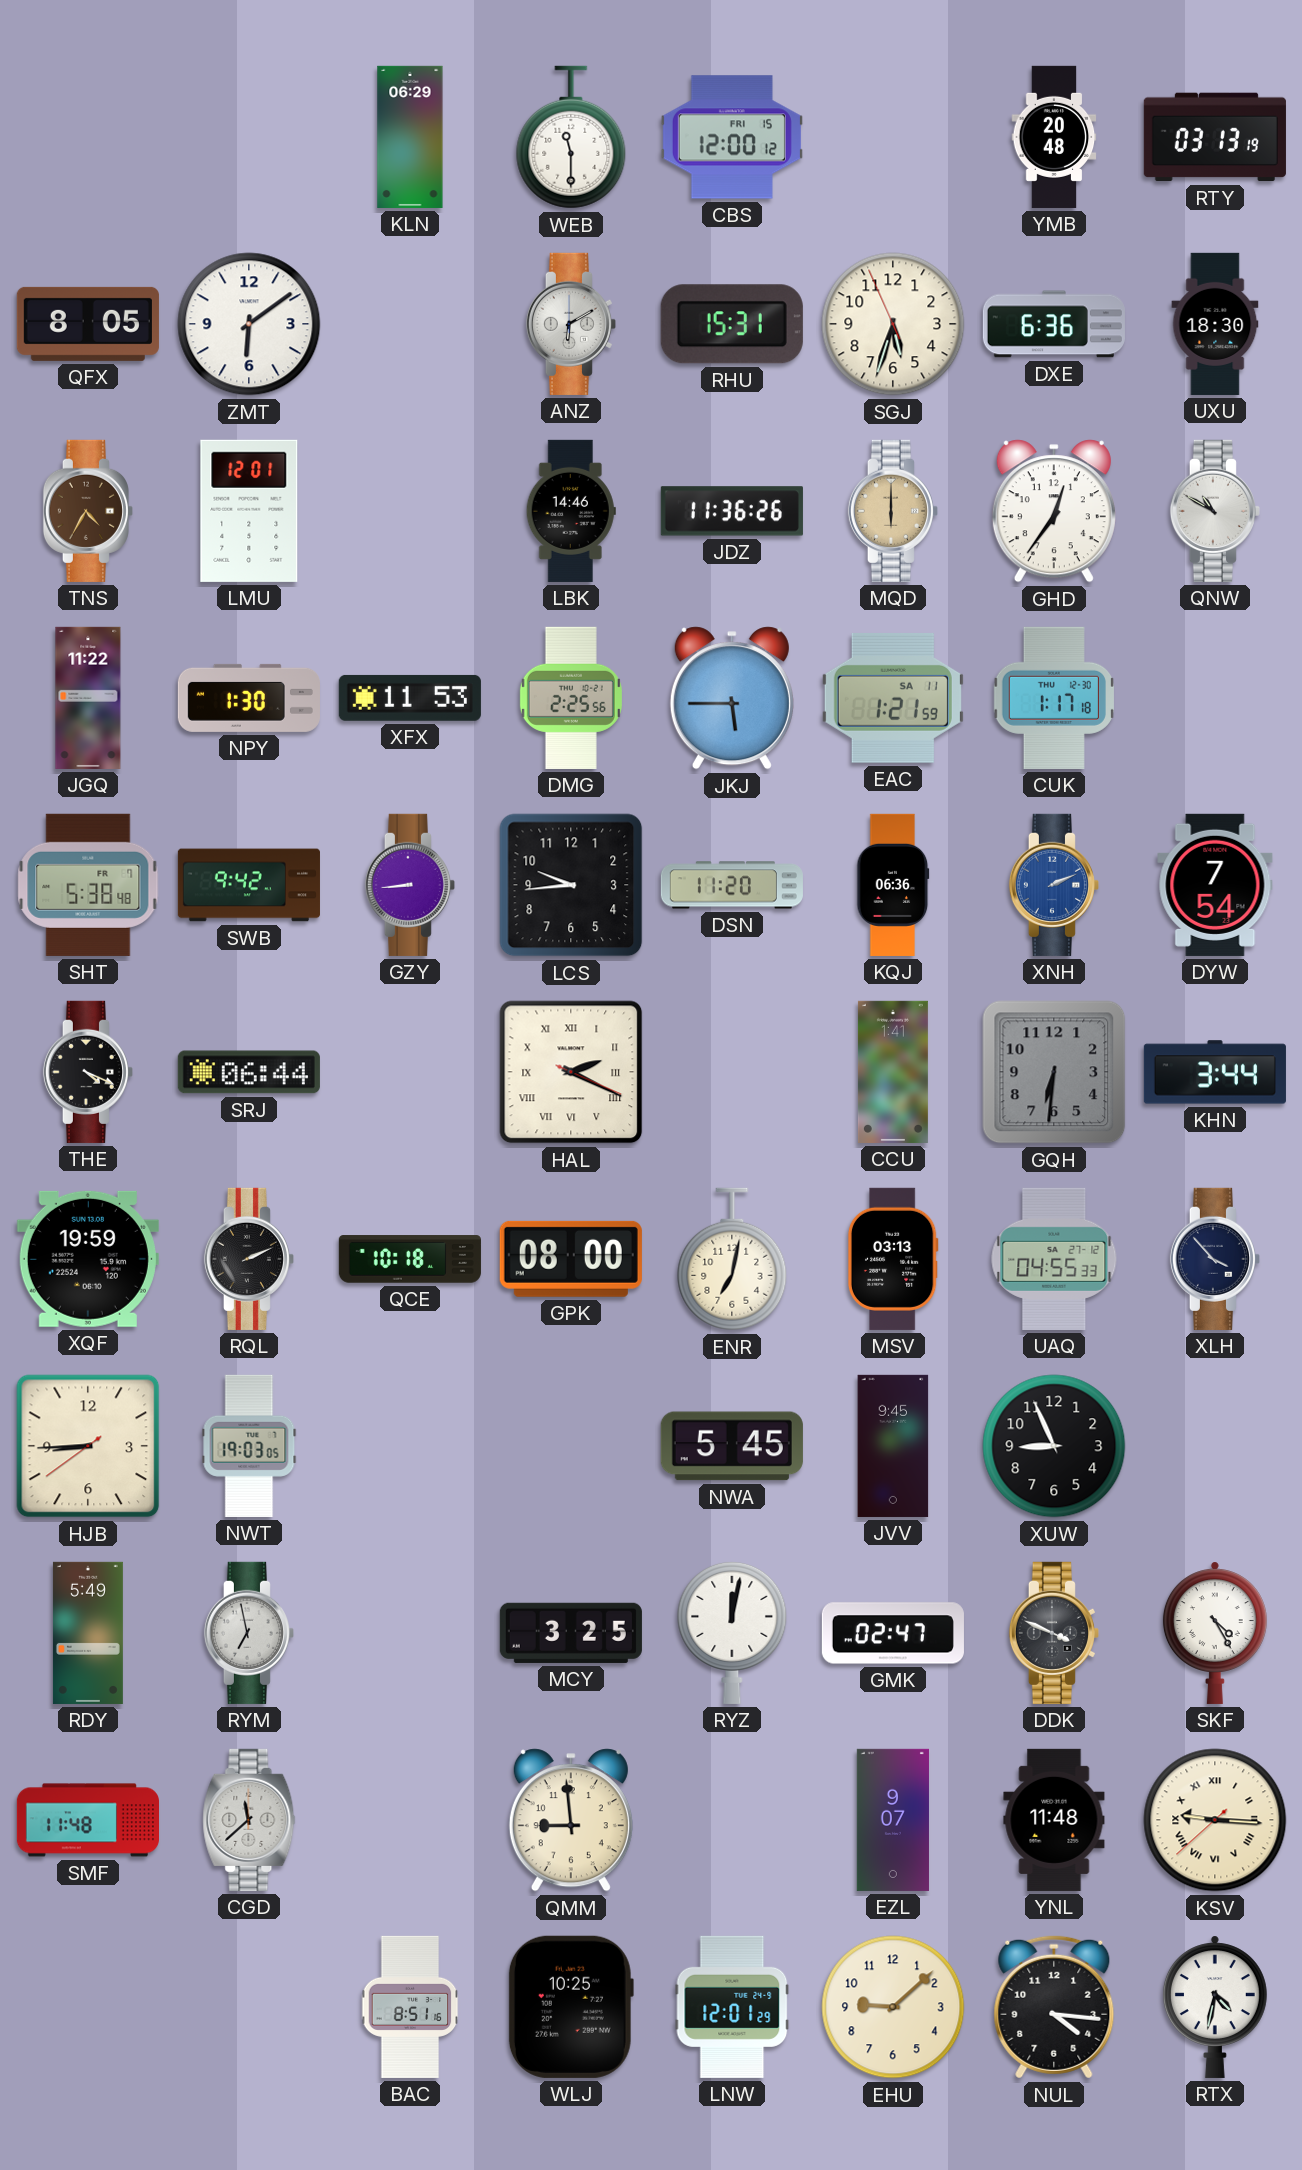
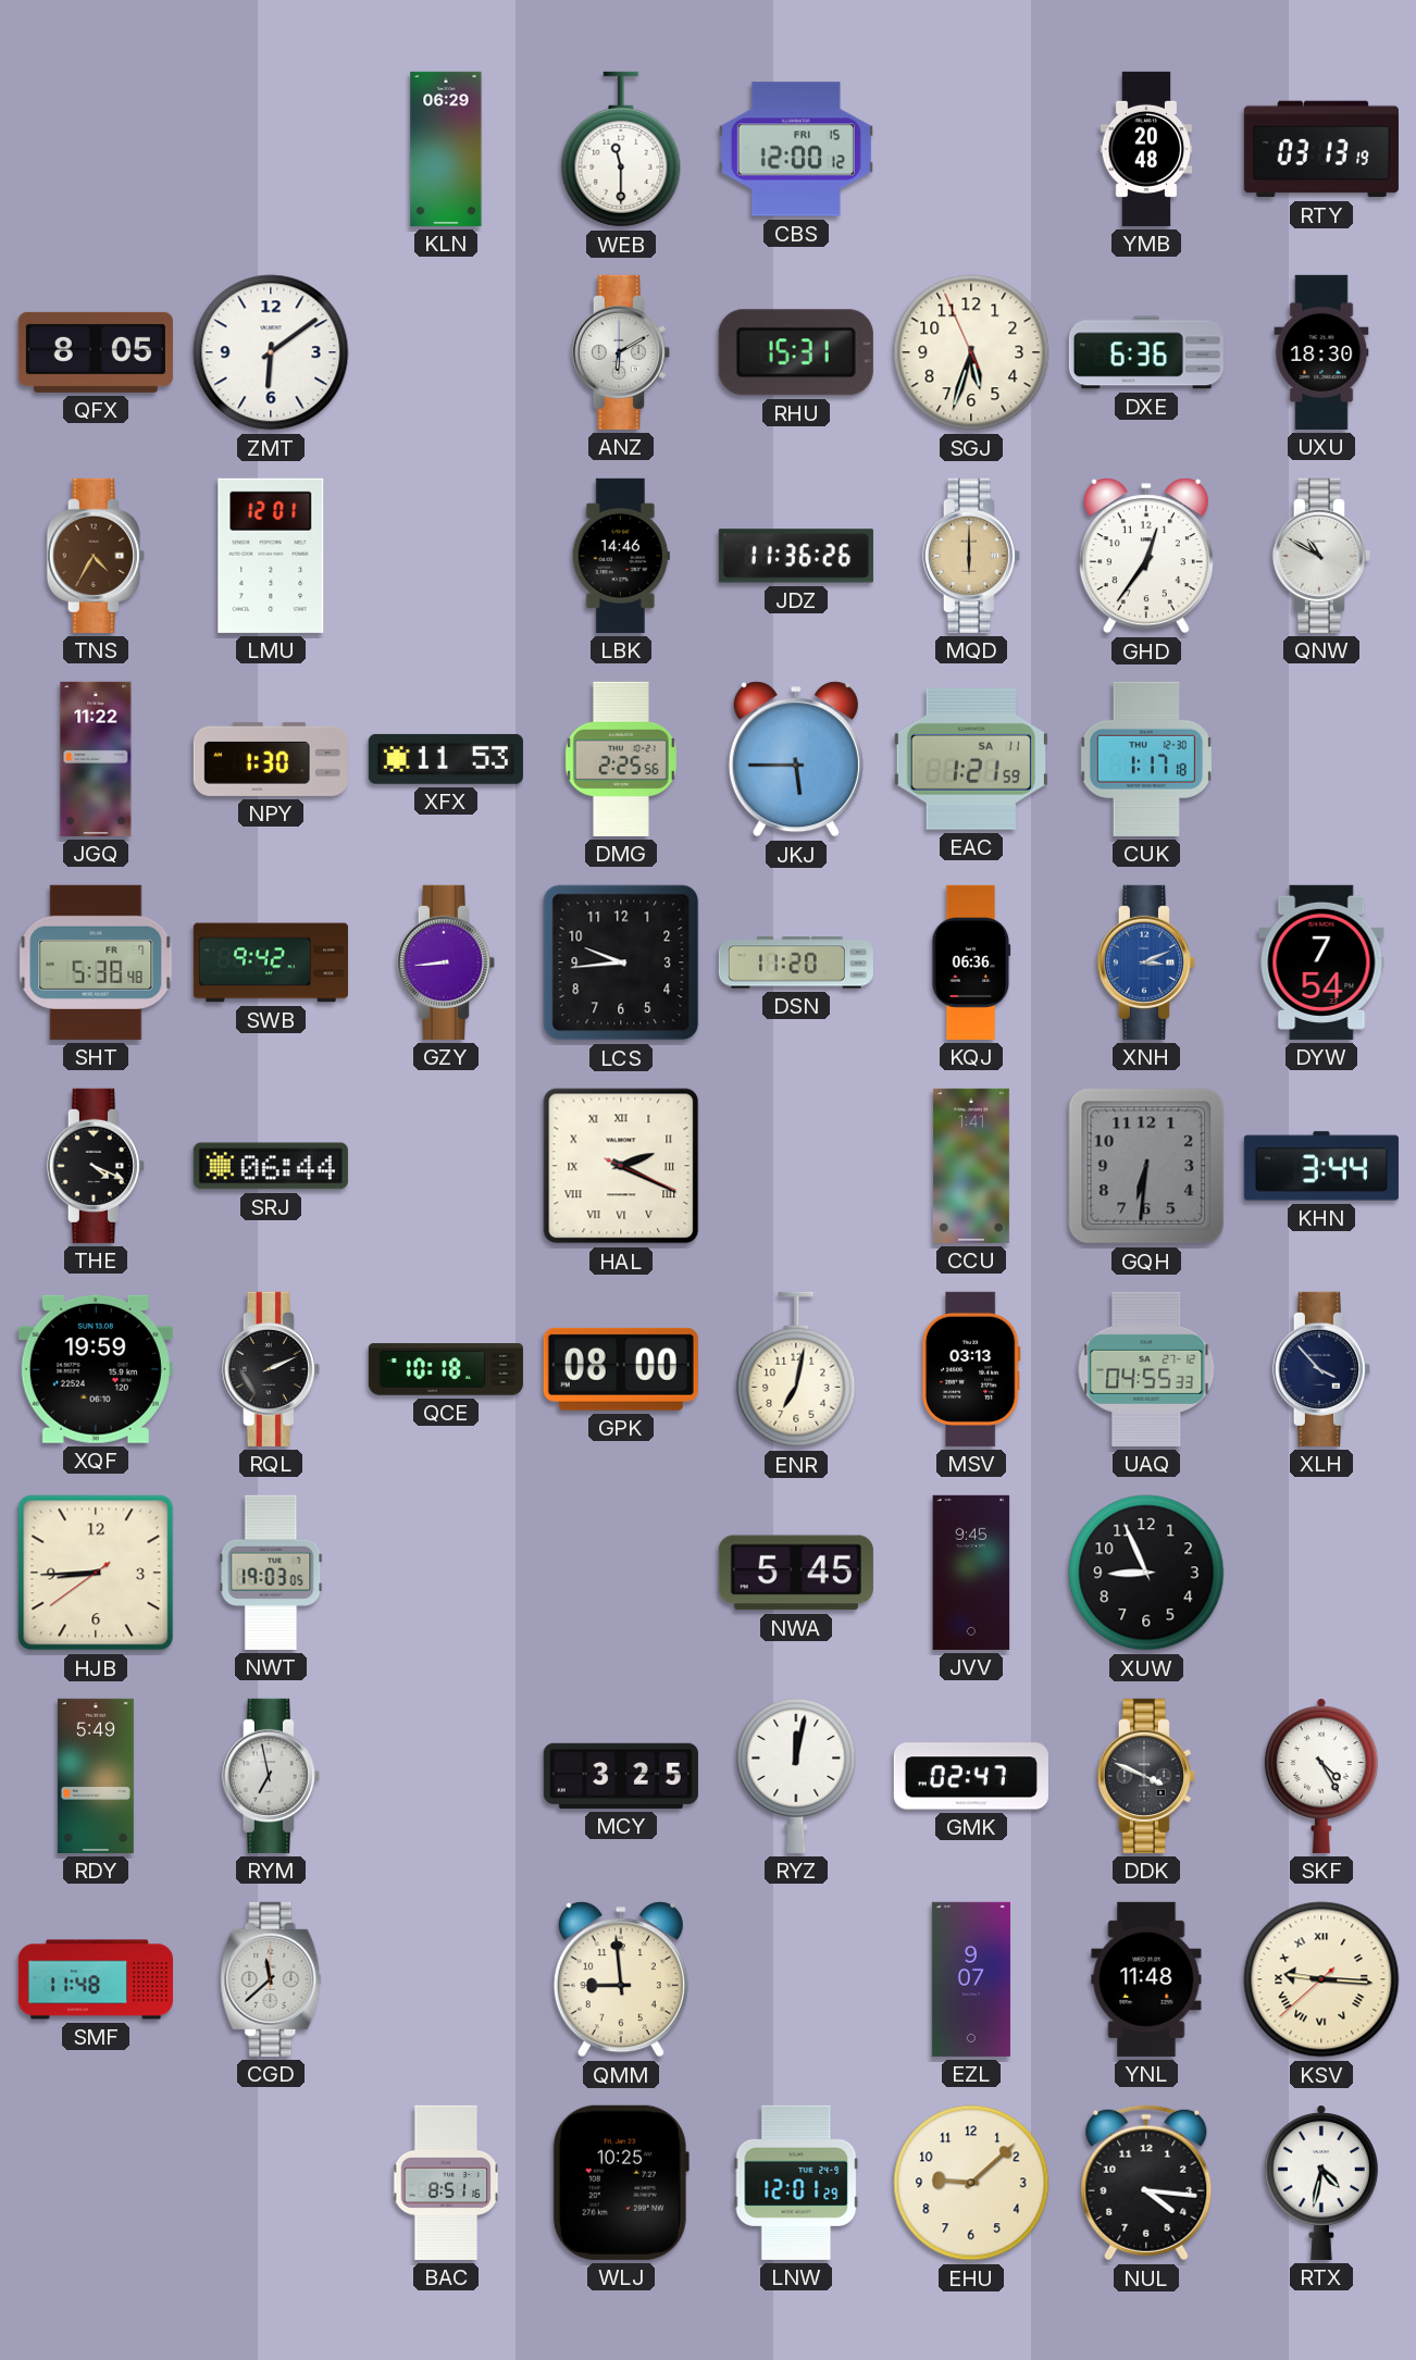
XNH: 2:11 -> 3:11 (1146, 962)
